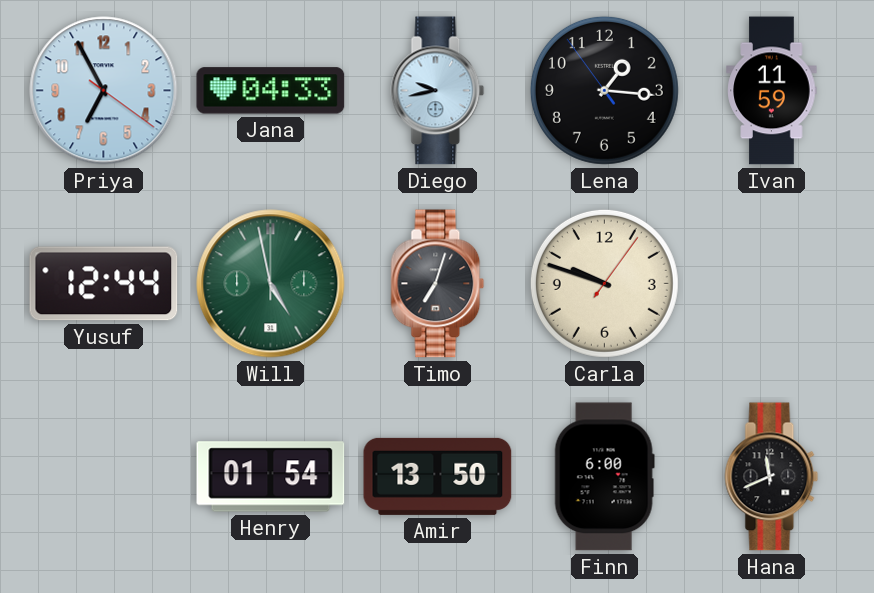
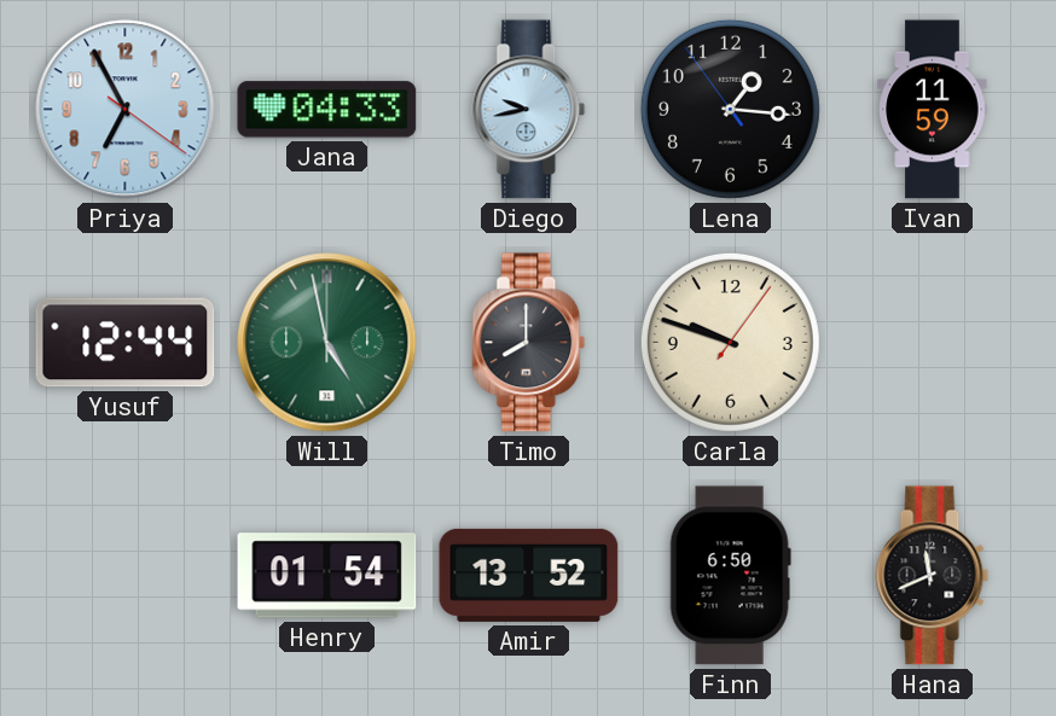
Timo: 7:03 -> 8:00 (529, 343)
Amir: 13:50 -> 13:52 (529, 575)
Finn: 6:00 -> 6:50 (730, 576)
